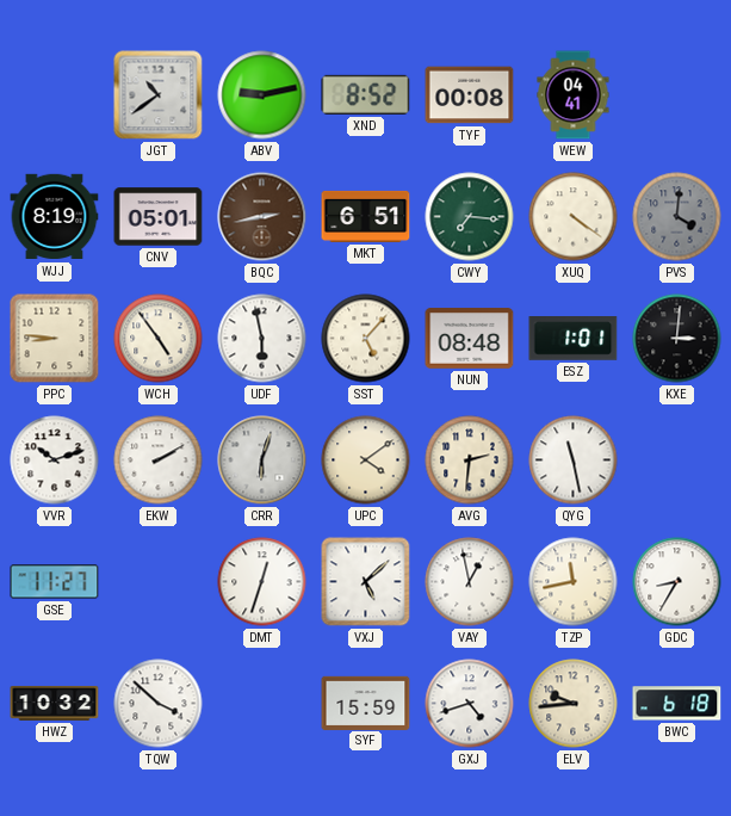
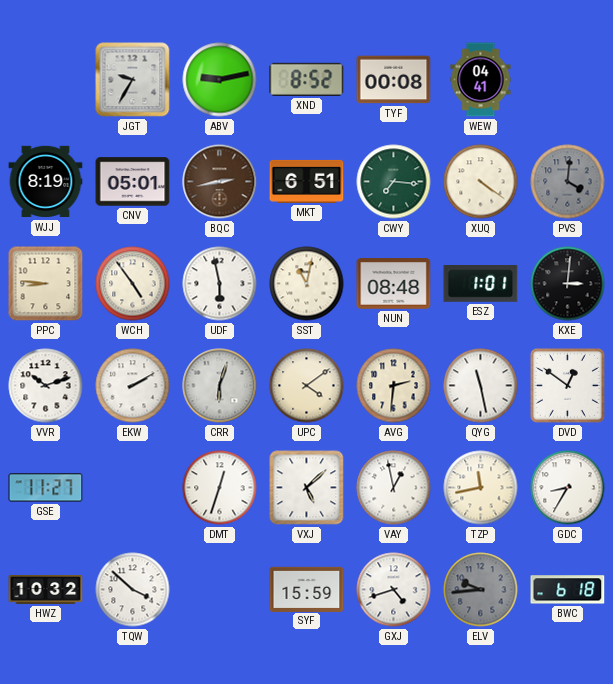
JGT: 10:39 -> 9:35 (133, 80)
SST: 5:07 -> 11:02 (307, 284)
DVD: none -> 12:51 (567, 385)
ELV dial: cream -> grey (481, 590)
